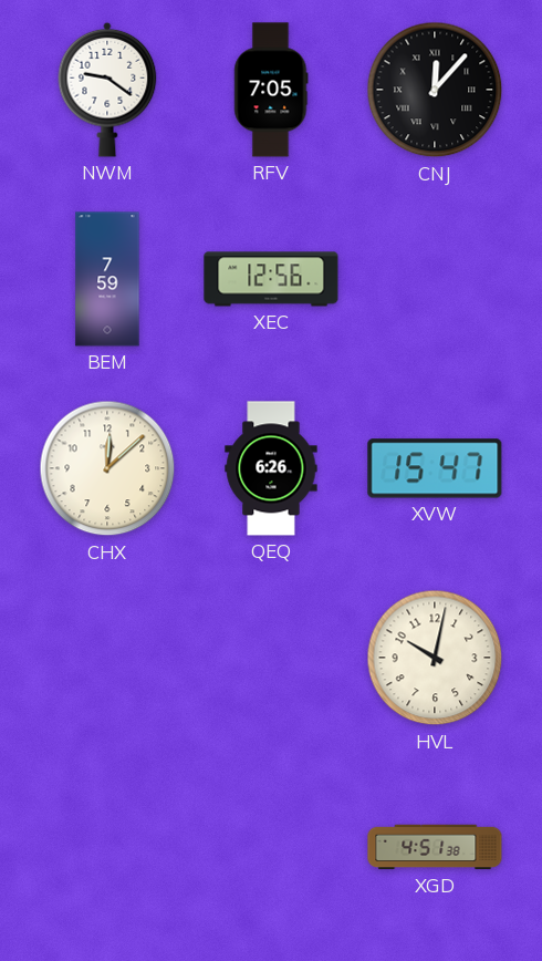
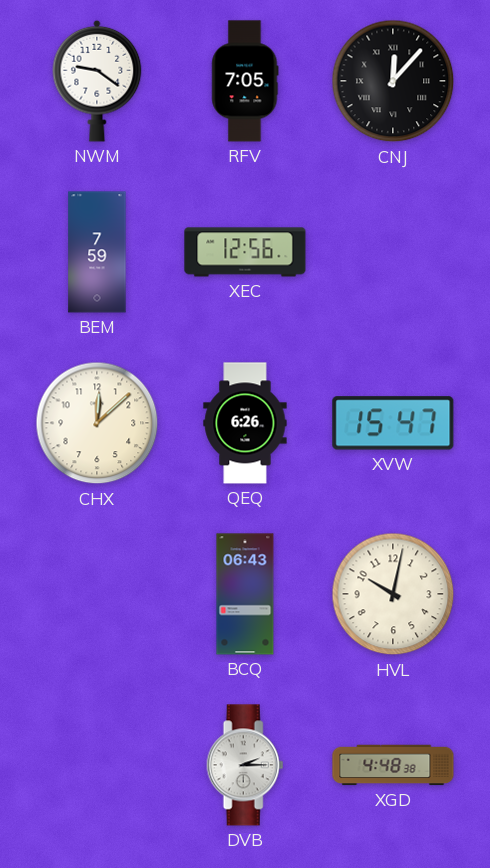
BCQ: none -> 06:43 (245, 594)
DVB: none -> 2:15 (245, 765)
XGD: 4:51 -> 4:48 (393, 765)
